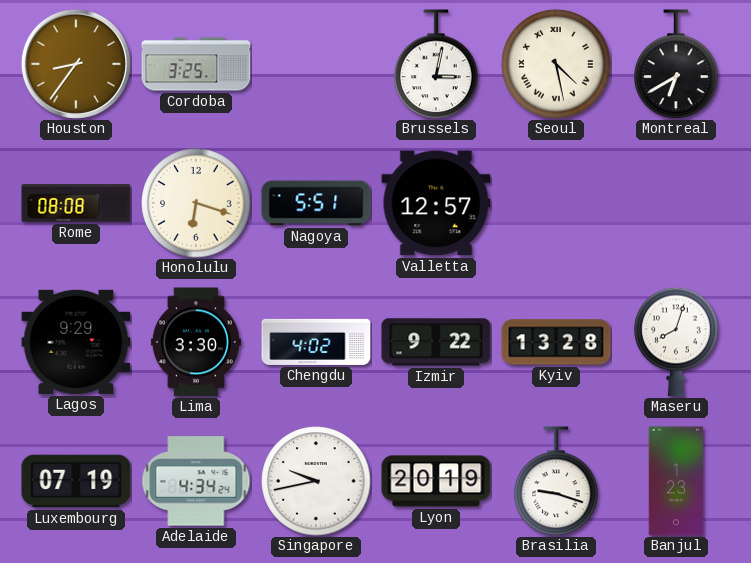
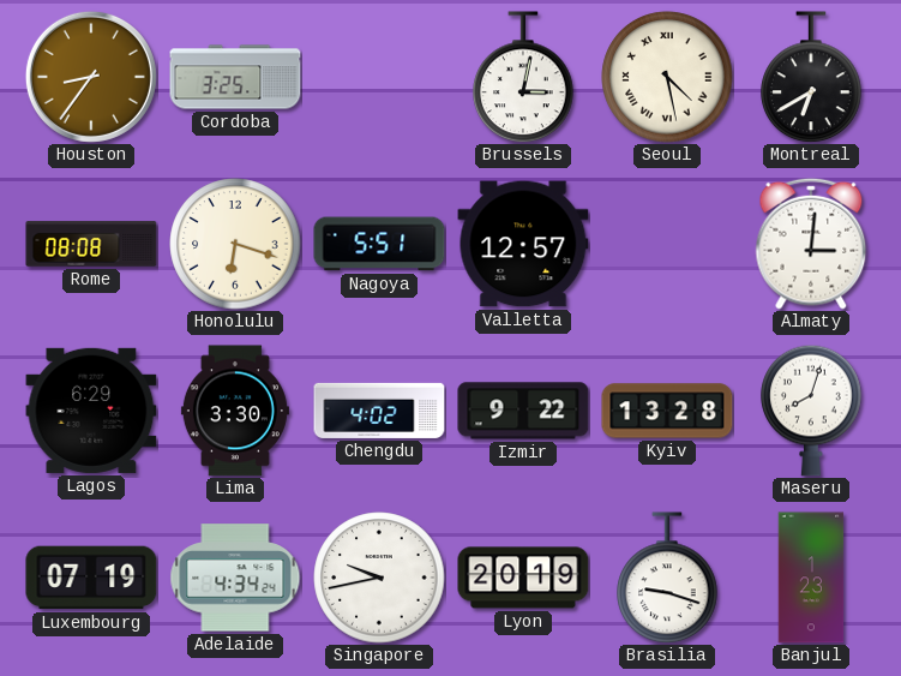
Almaty: none -> 3:01 (811, 244)
Lagos: 9:29 -> 6:29 (91, 411)
